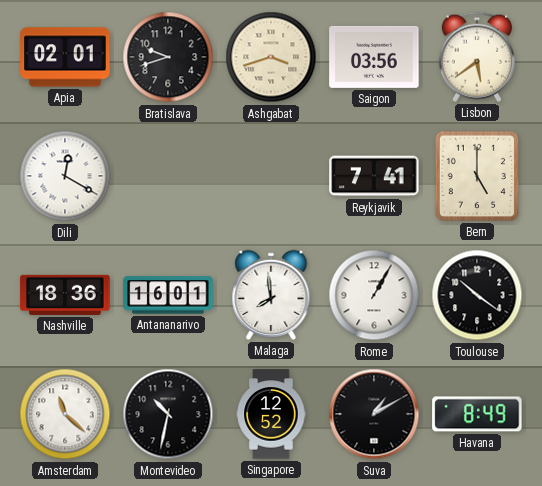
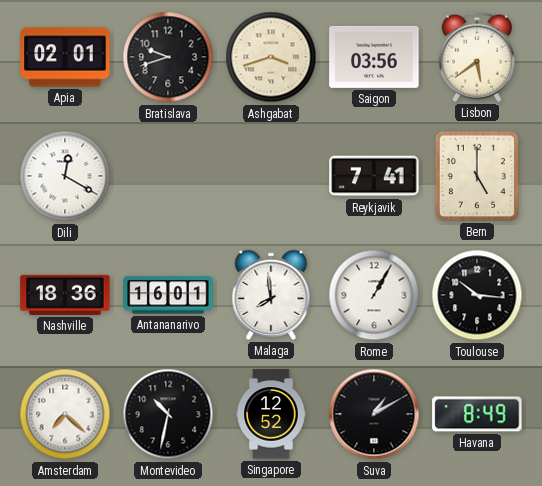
Toulouse: 10:21 -> 10:16 (477, 295)
Amsterdam: 11:22 -> 7:22 (65, 414)
